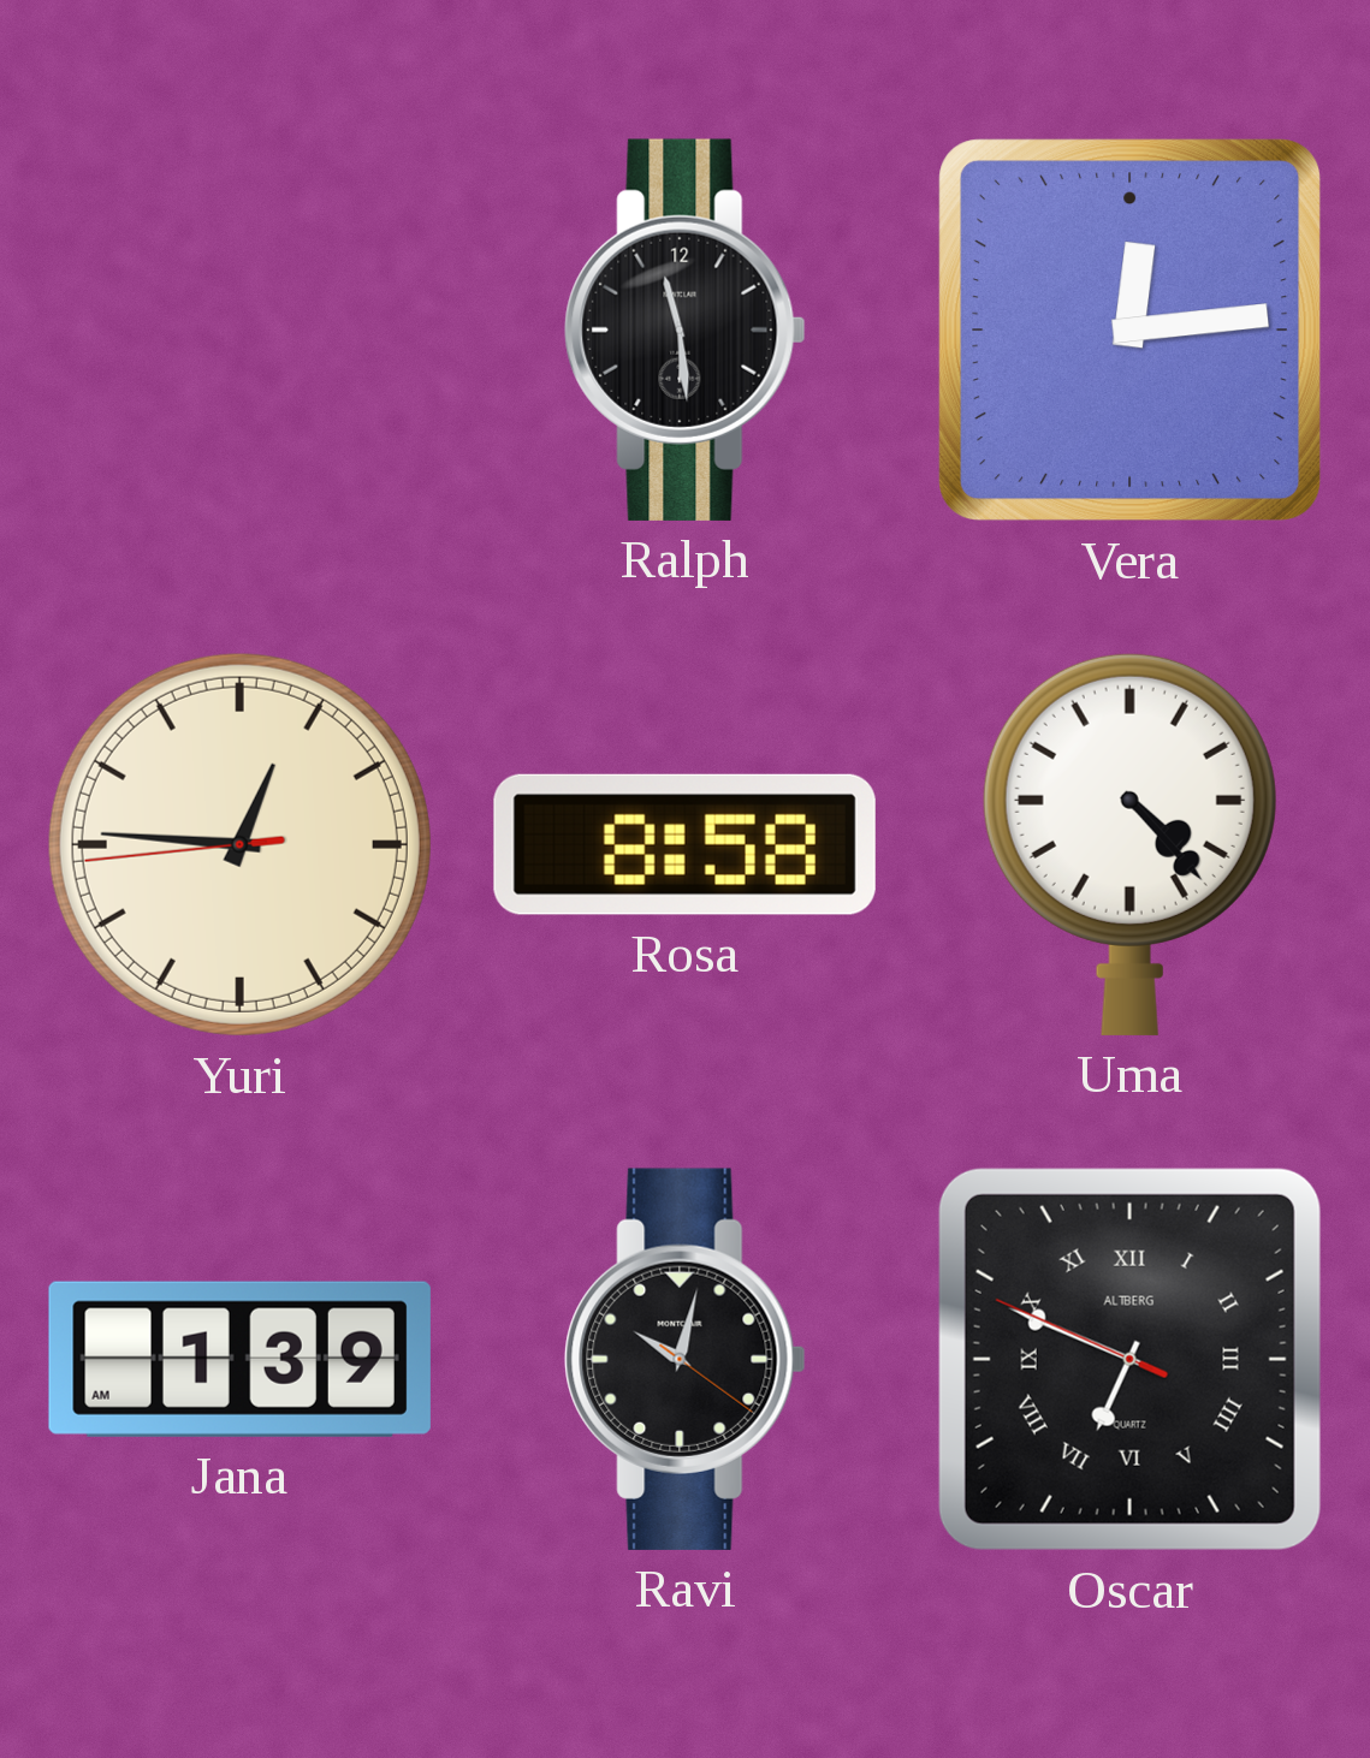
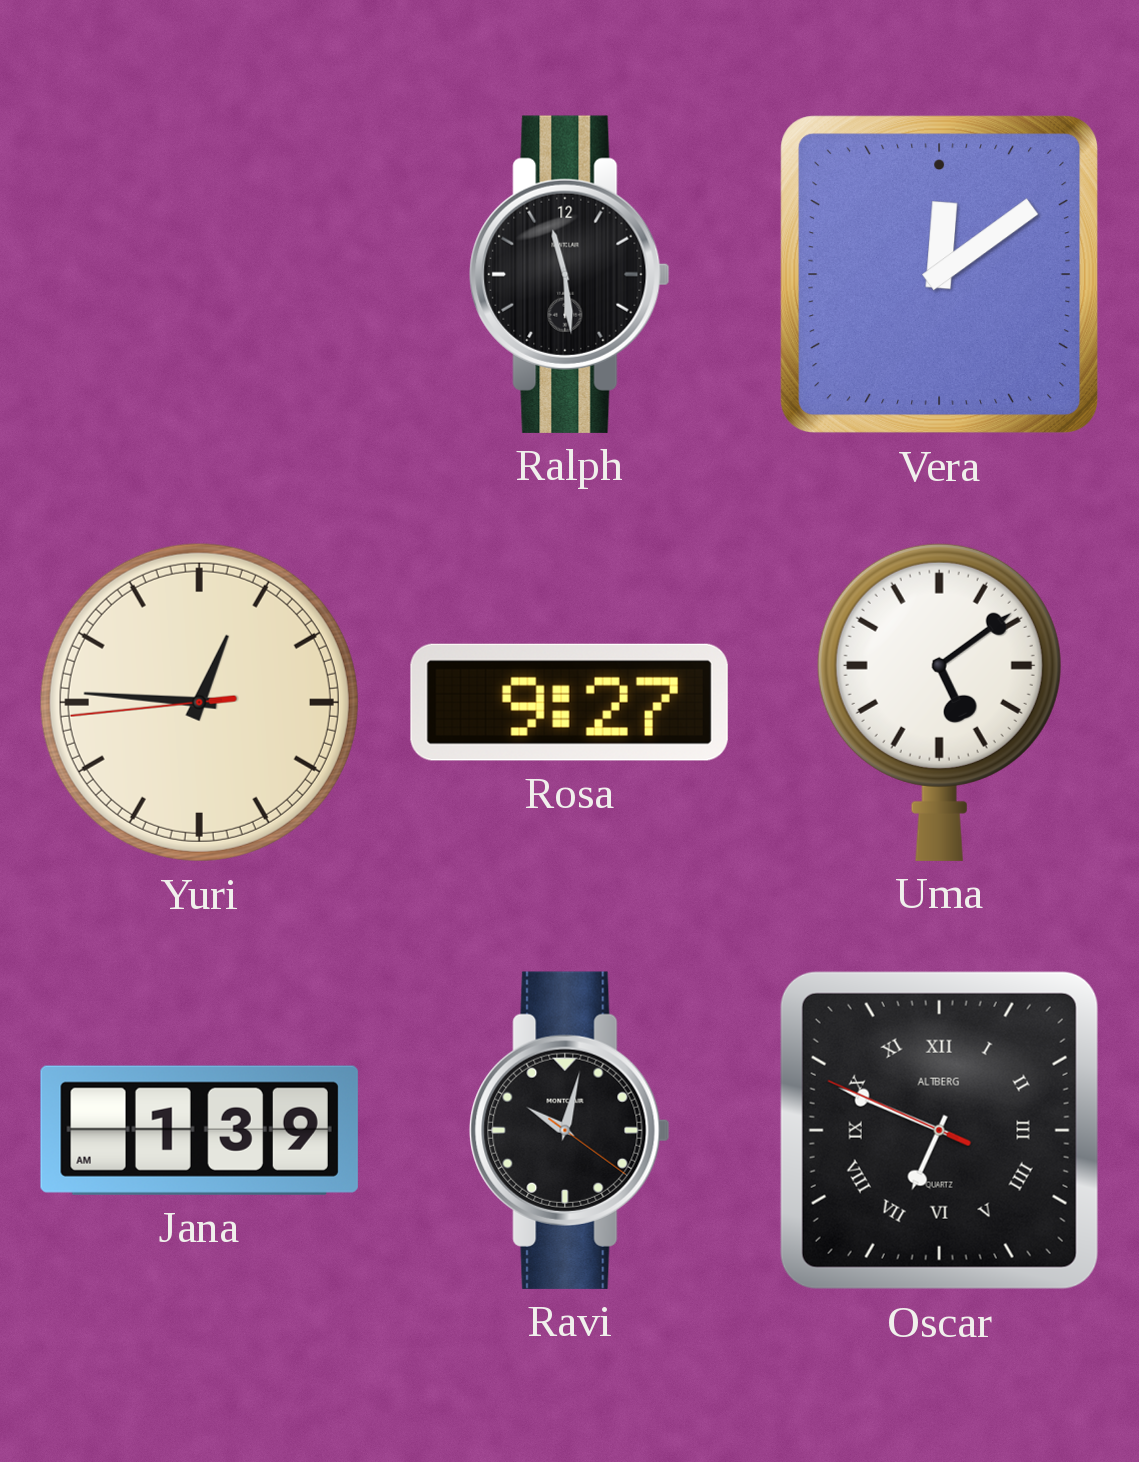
Vera: 12:14 -> 12:09 (940, 275)
Rosa: 8:58 -> 9:27 (569, 702)
Uma: 4:23 -> 5:09 (939, 702)
